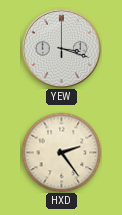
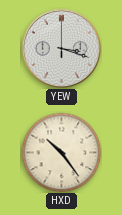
HXD: 2:24 -> 10:24 (61, 152)
